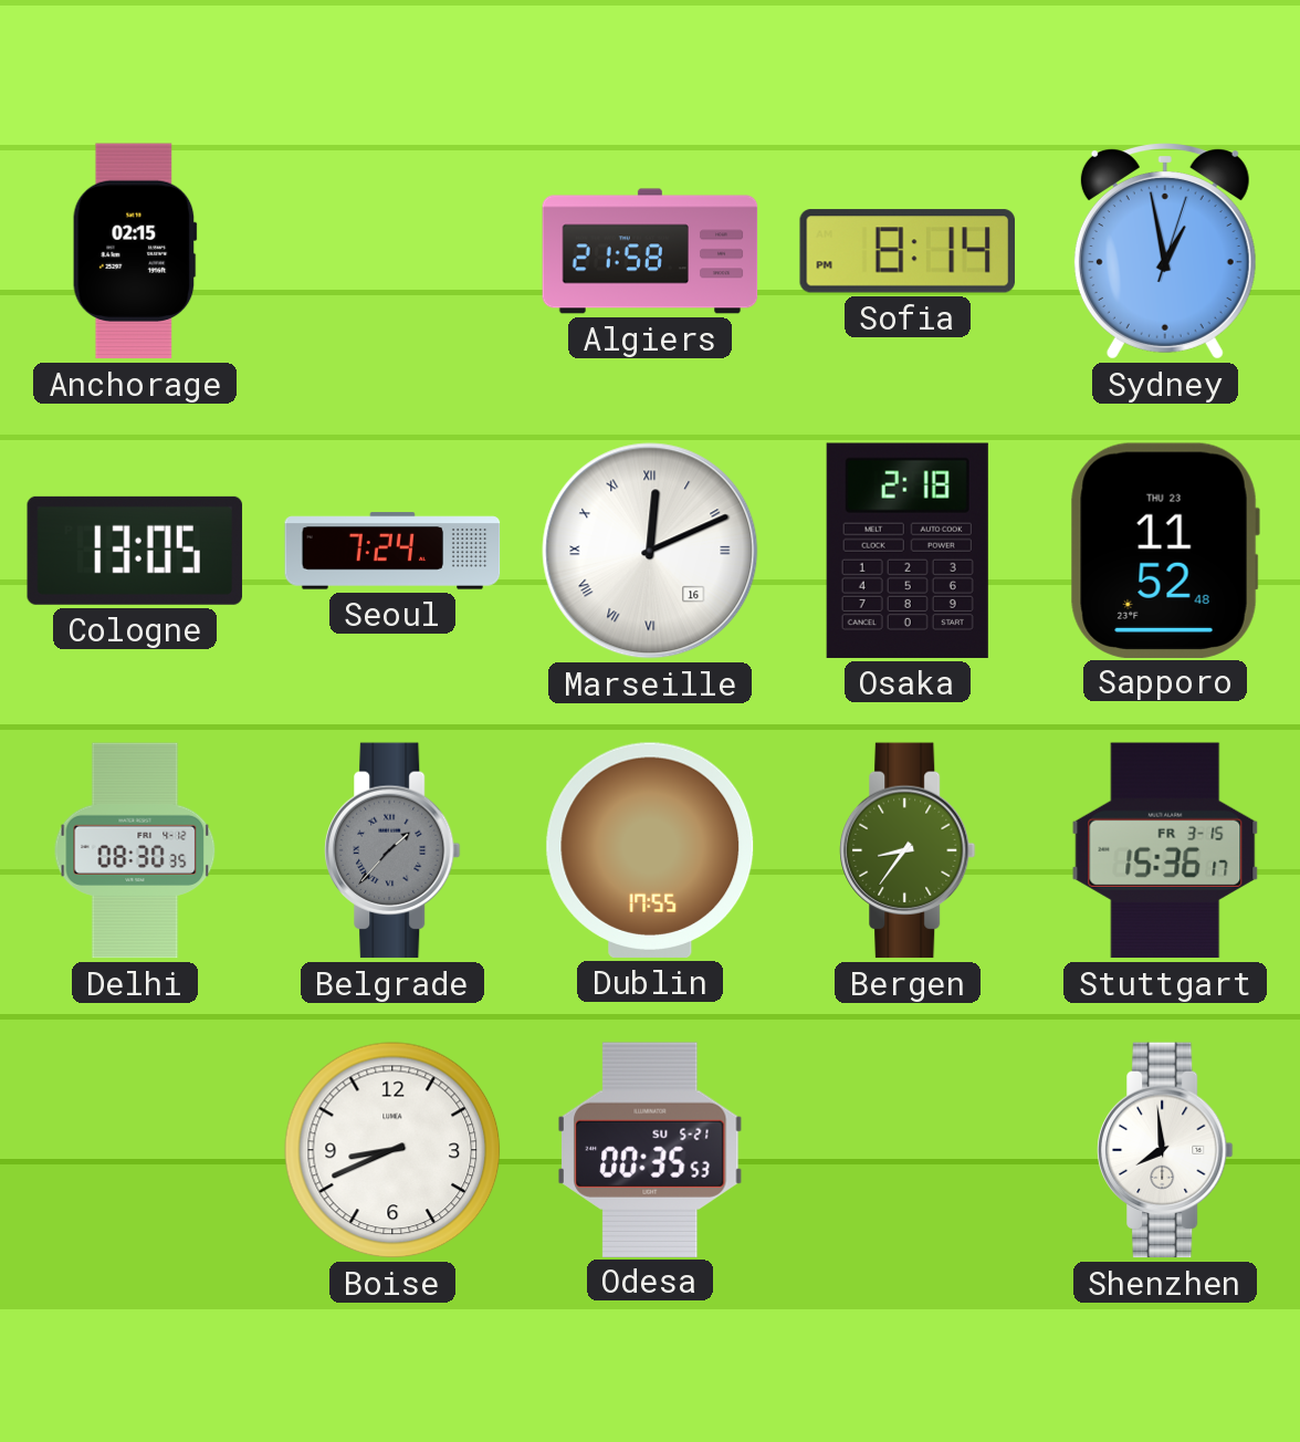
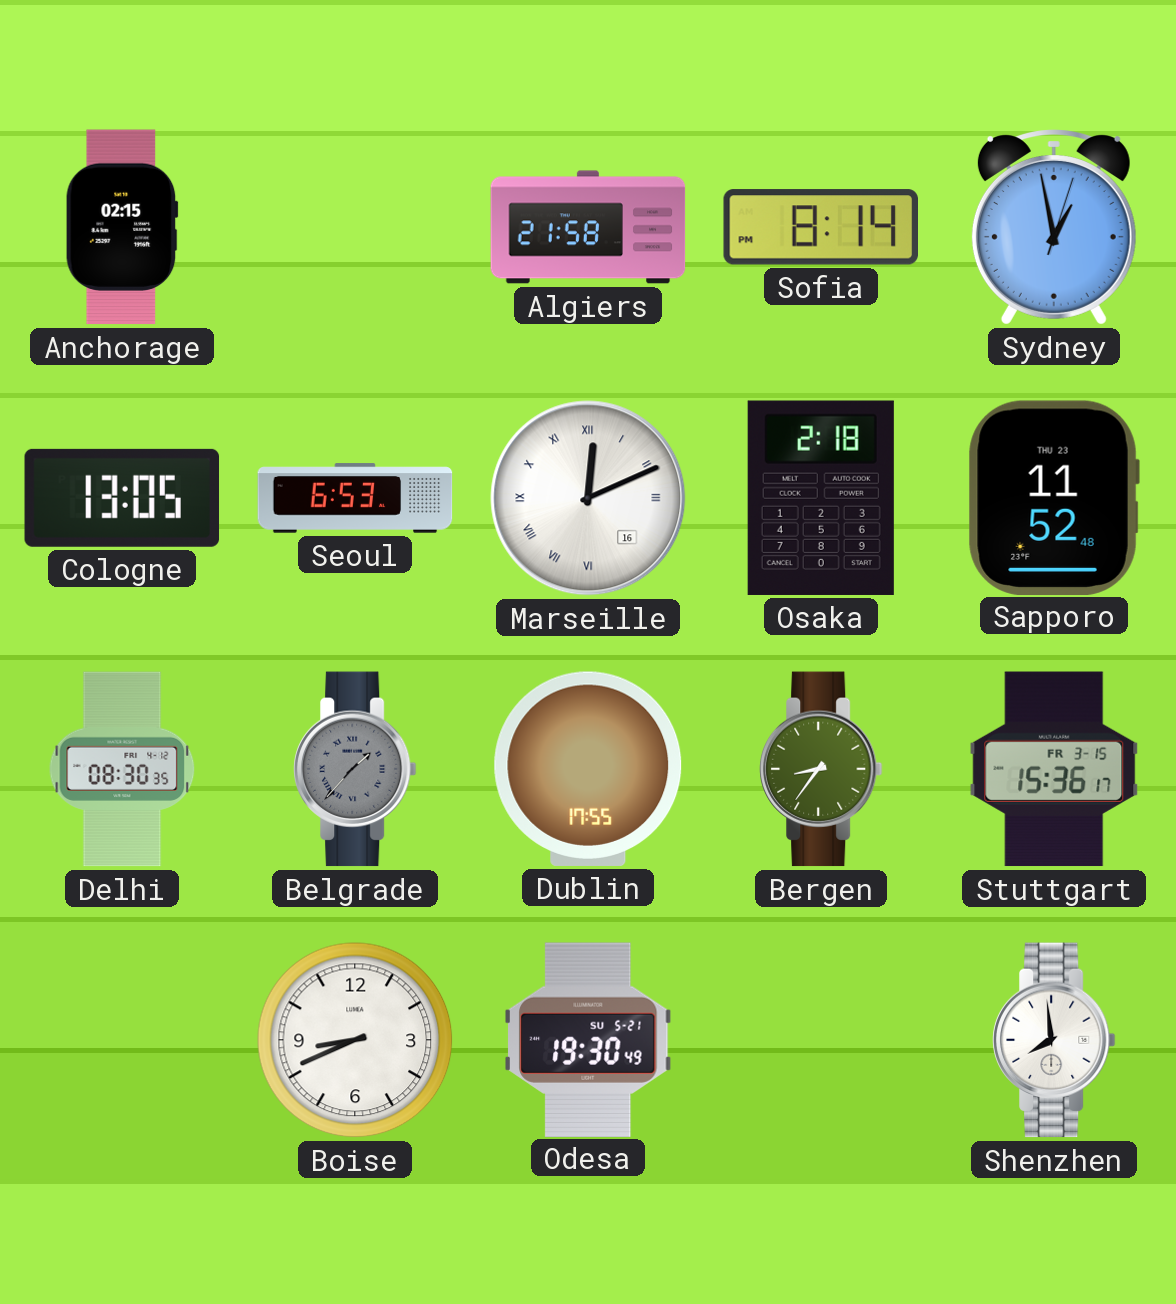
Seoul: 7:24 -> 6:53 (355, 498)
Odesa: 00:35 -> 19:30 (589, 1039)
